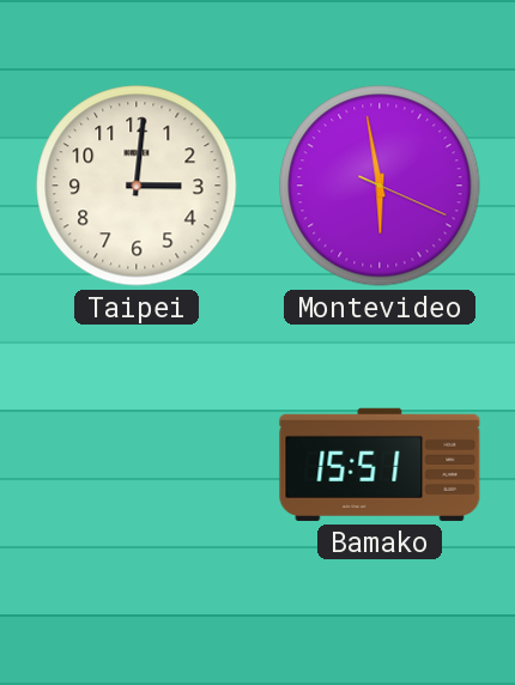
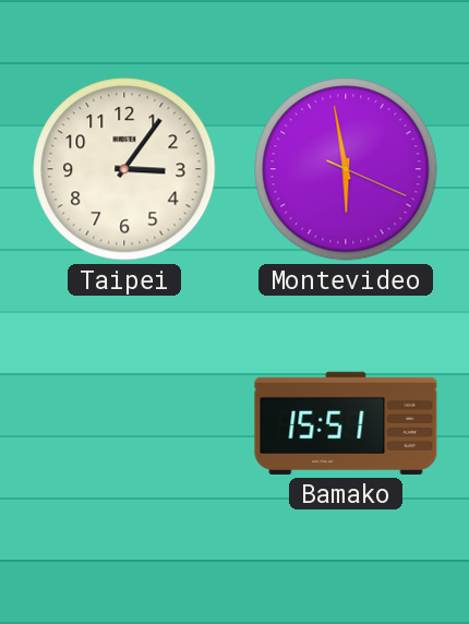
Taipei: 3:01 -> 3:06 (124, 169)
